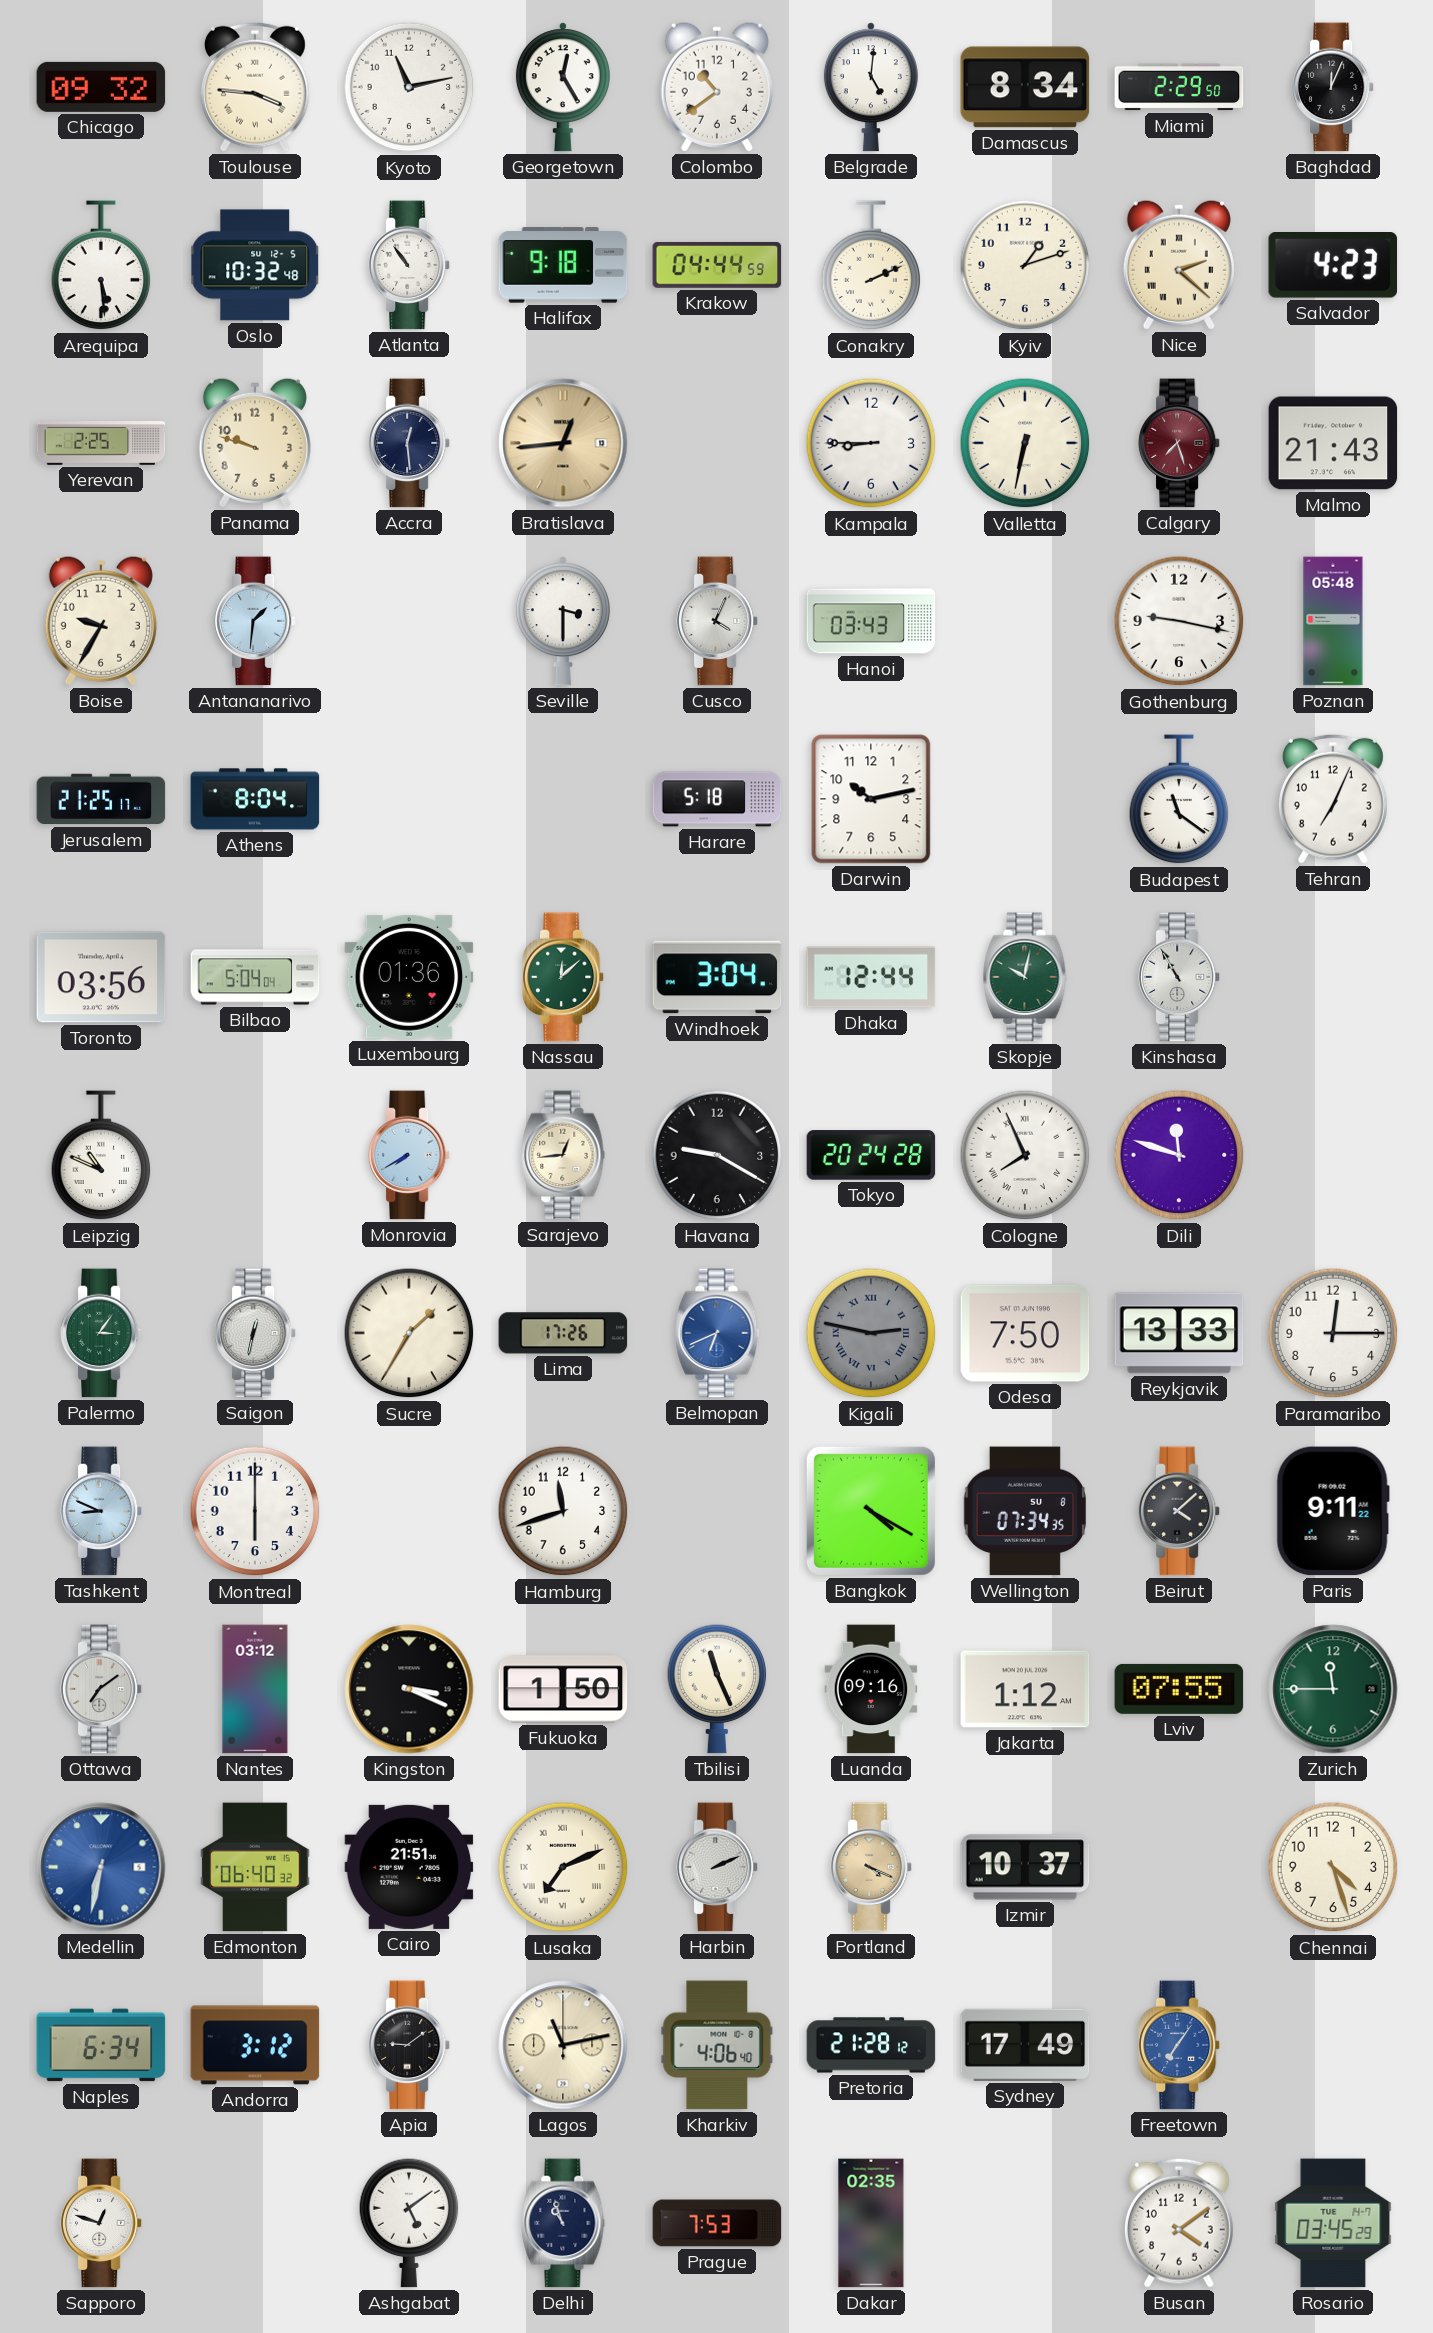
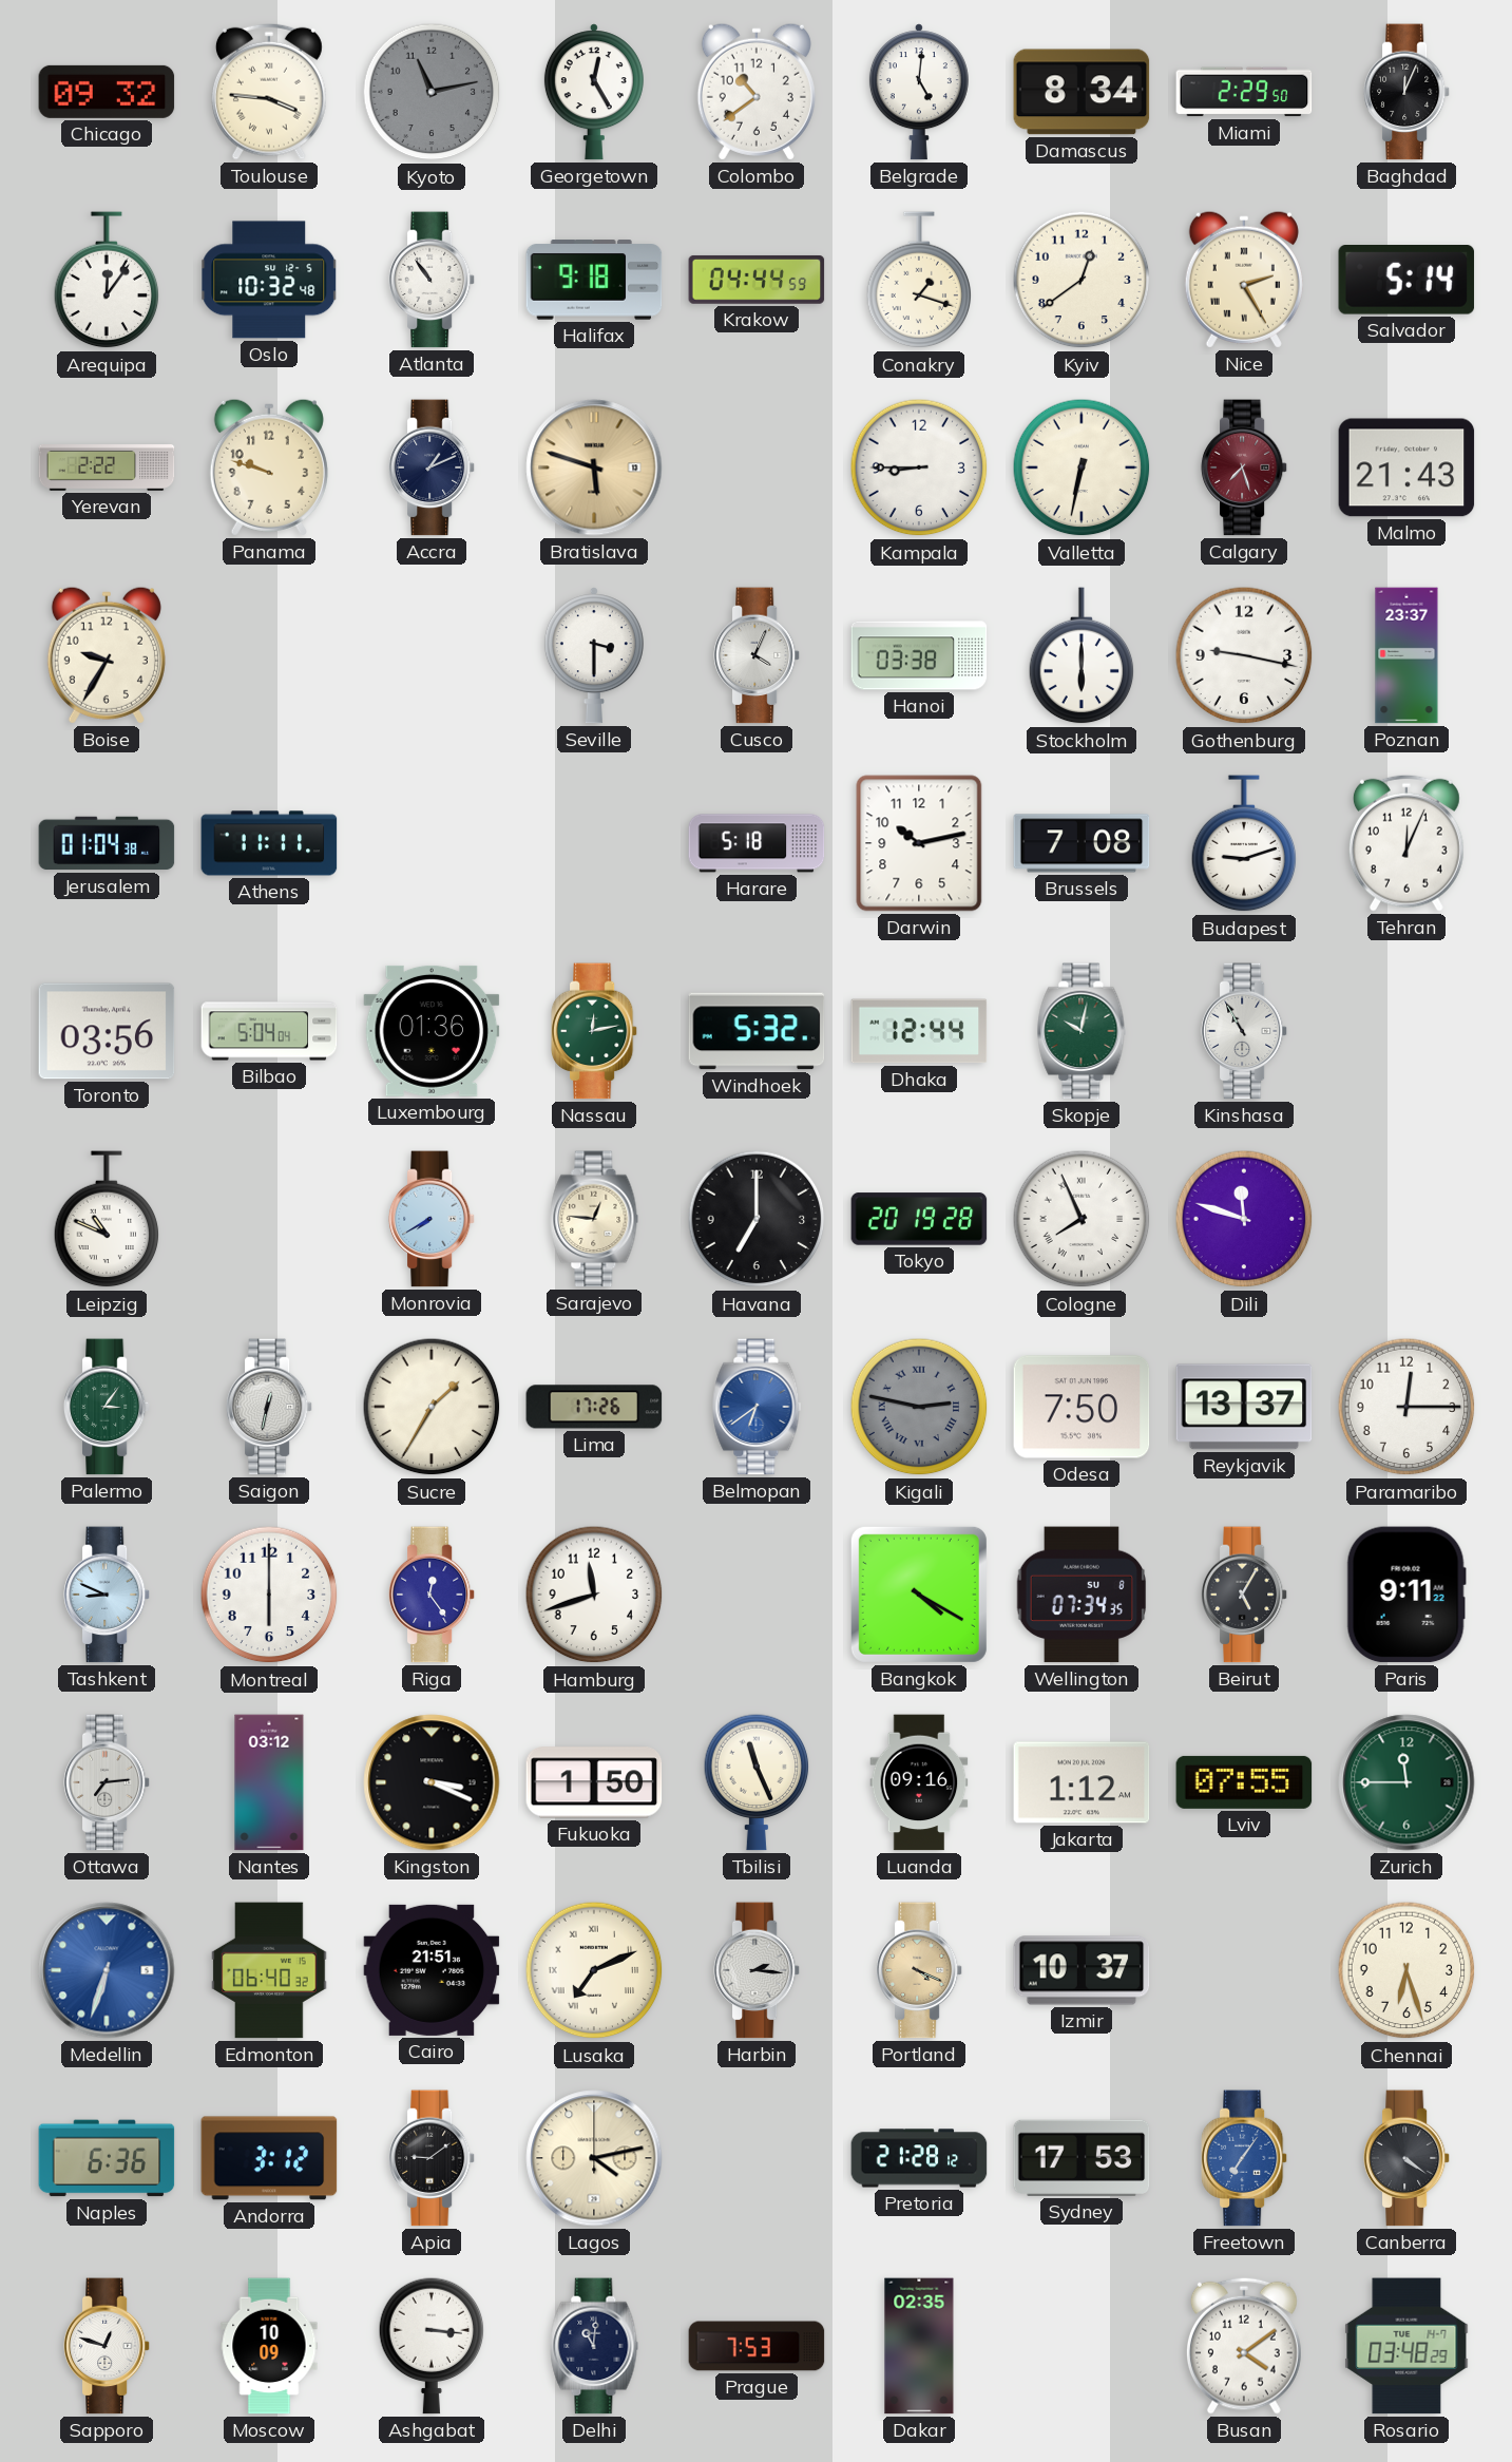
Kyoto dial: white -> grey (432, 92)
Arequipa: 5:29 -> 12:06 (107, 281)
Conakry: 2:11 -> 1:18 (919, 281)
Kyiv: 1:12 -> 12:39 (1082, 280)
Nice: 2:22 -> 2:25 (1244, 280)
Salvador: 4:23 -> 5:14 (1406, 281)
Yerevan: 2:25 -> 2:22 (107, 469)
Accra: 12:29 -> 1:11 (432, 467)
Bratislava: 12:44 -> 5:48 (594, 467)
Antananarivo: 1:31 -> none (255, 621)
Hanoi: 03:43 -> 03:38 (919, 655)
Stockholm: none -> 6:00 (1082, 656)
Poznan: 05:48 -> 23:37 (1406, 655)
Jerusalem: 21:25 -> 01:04 (107, 843)
Athens: 8:04 -> 11:11 (269, 843)
Brussels: none -> 7:08 (1082, 843)
Budapest: 11:21 -> 9:12 (1244, 844)
Tehran: 7:04 -> 12:04 (1406, 843)
Nassau: 12:08 -> 12:13 (594, 1031)
Windhoek: 3:04 -> 5:32 (757, 1031)
Sarajevo: 12:44 -> 12:46 (594, 1219)
Havana: 9:20 -> 7:00 (757, 1219)
Tokyo: 20:24 -> 20:19 (919, 1219)
Belmopan: 6:41 -> 6:39 (757, 1407)
Reykjavik: 13:33 -> 13:37 (1244, 1407)
Riga: none -> 12:24 (432, 1595)
Beirut: 4:08 -> 5:05 (1244, 1595)
Ottawa: 7:09 -> 7:14 (107, 1782)
Medellin: 6:32 -> 6:33 (107, 1970)
Harbin: 2:11 -> 2:16 (757, 1970)
Chennai: 4:27 -> 6:27 (1406, 1970)
Naples: 6:34 -> 6:36 (107, 2158)
Lagos: 11:13 -> 4:13 (594, 2158)
Kharkiv: 4:06 -> none (717, 2045)
Sydney: 17:49 -> 17:53 (1082, 2158)
Canberra: none -> 4:21 (1406, 2158)
Moscow: none -> 10:09 (269, 2346)
Ashgabat: 5:09 -> 3:16 (432, 2346)
Delhi: 10:57 -> 11:01 (594, 2346)
Rosario: 03:45 -> 03:48 (1406, 2346)
